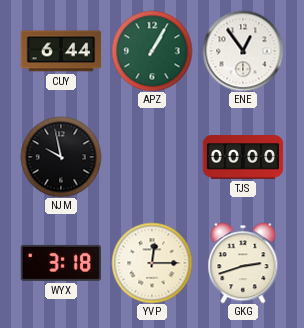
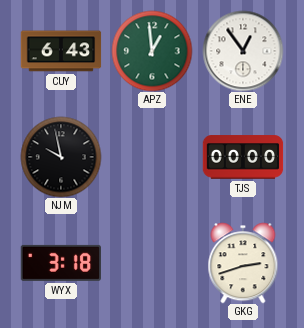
CUY: 6:44 -> 6:43 (61, 51)
APZ: 1:05 -> 12:59 (152, 51)
YVP: 12:15 -> none (152, 263)
